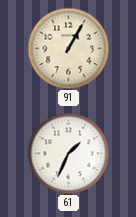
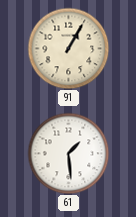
61: 1:34 -> 1:29 (68, 153)
